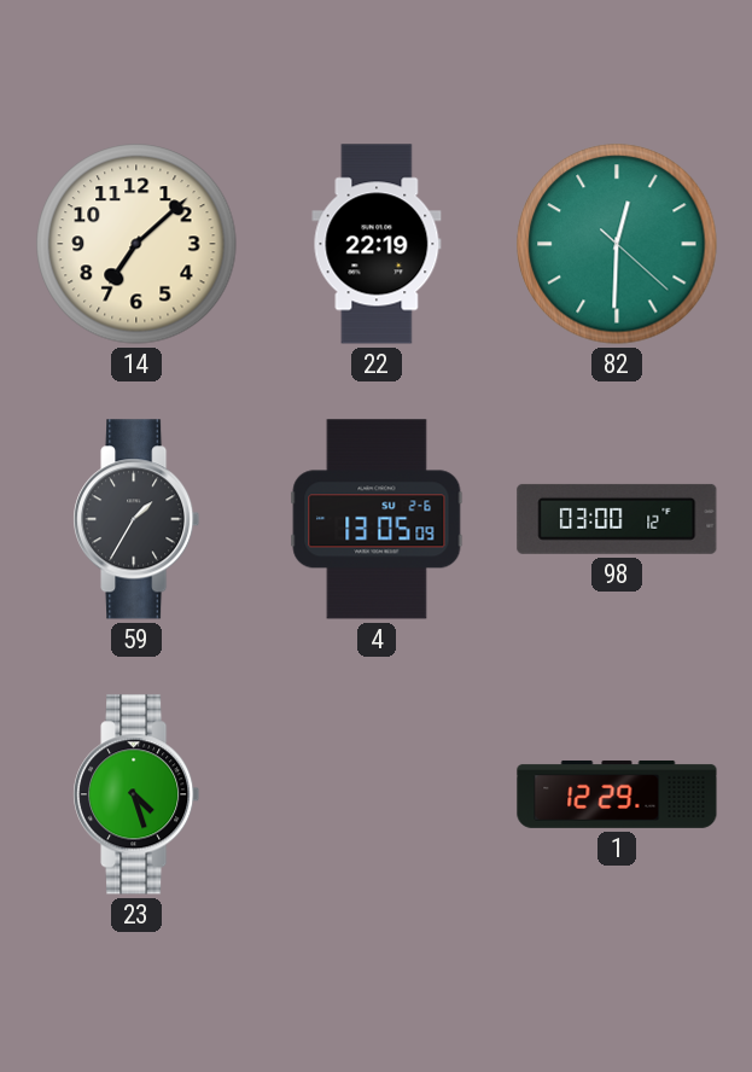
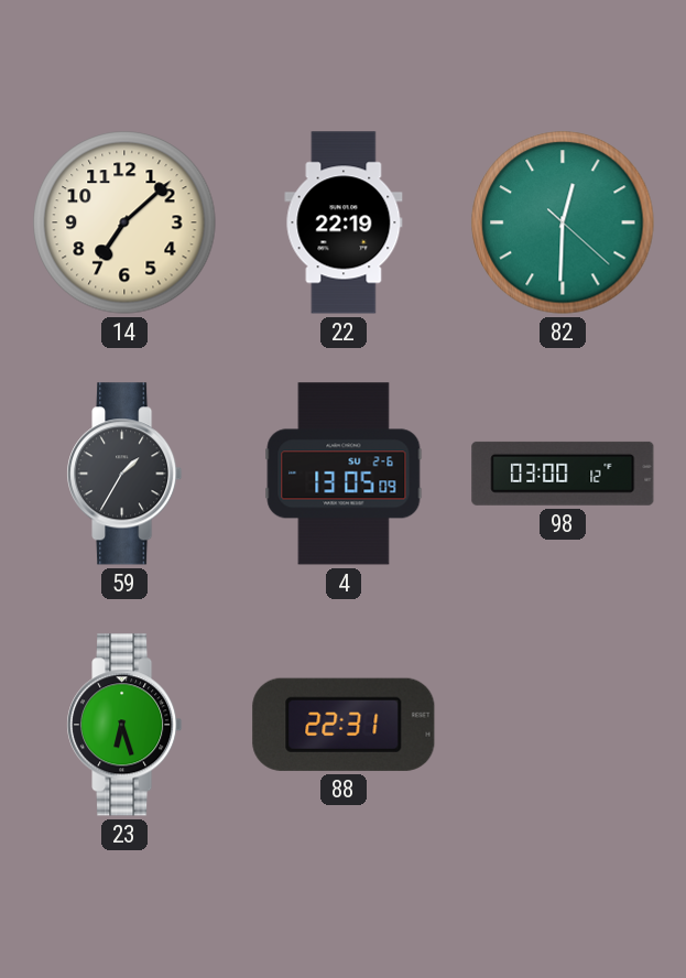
23: 4:27 -> 6:27 (124, 725)
88: none -> 22:31 (344, 725)
1: 12:29 -> none (617, 794)
